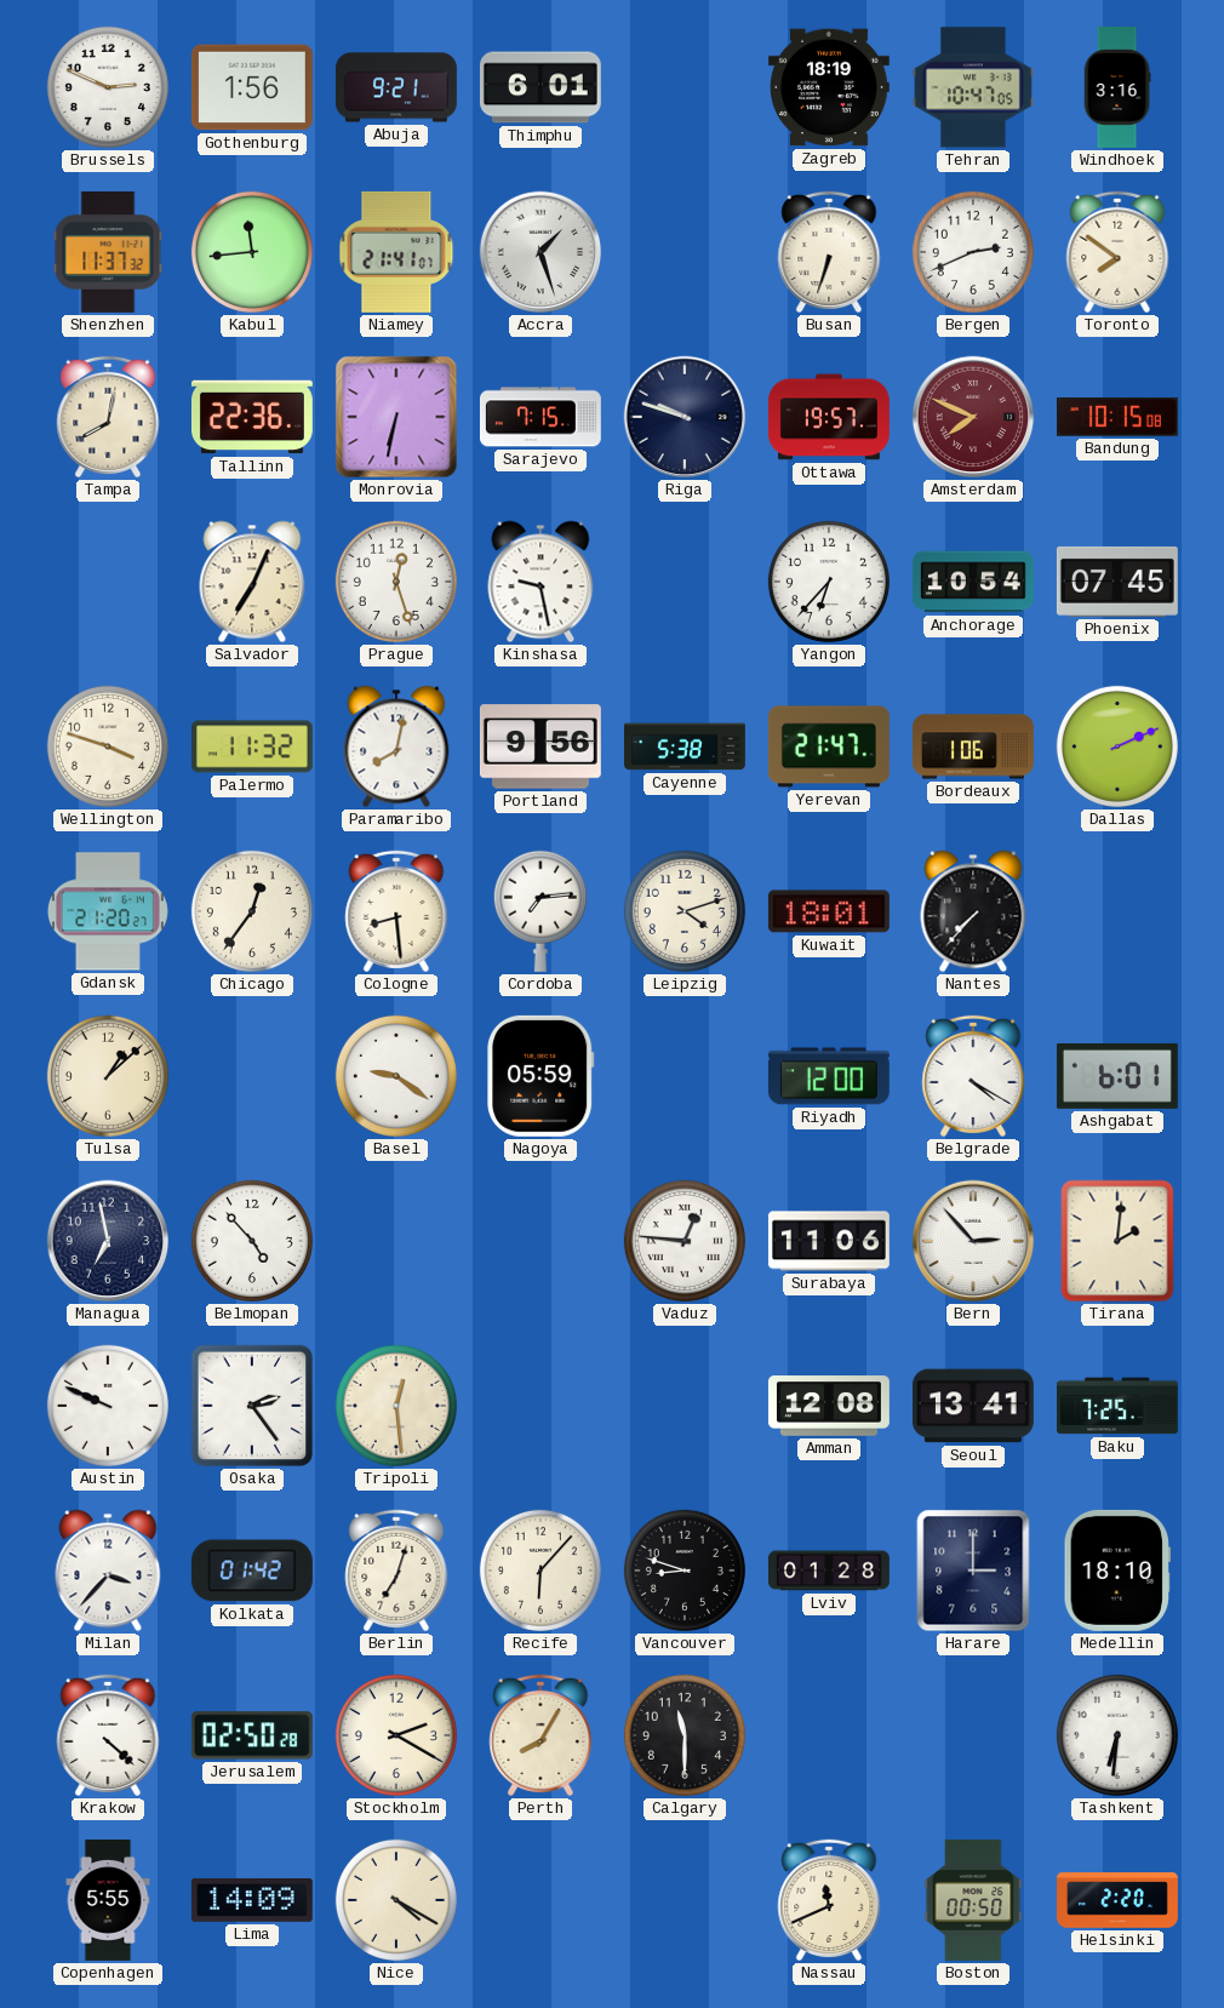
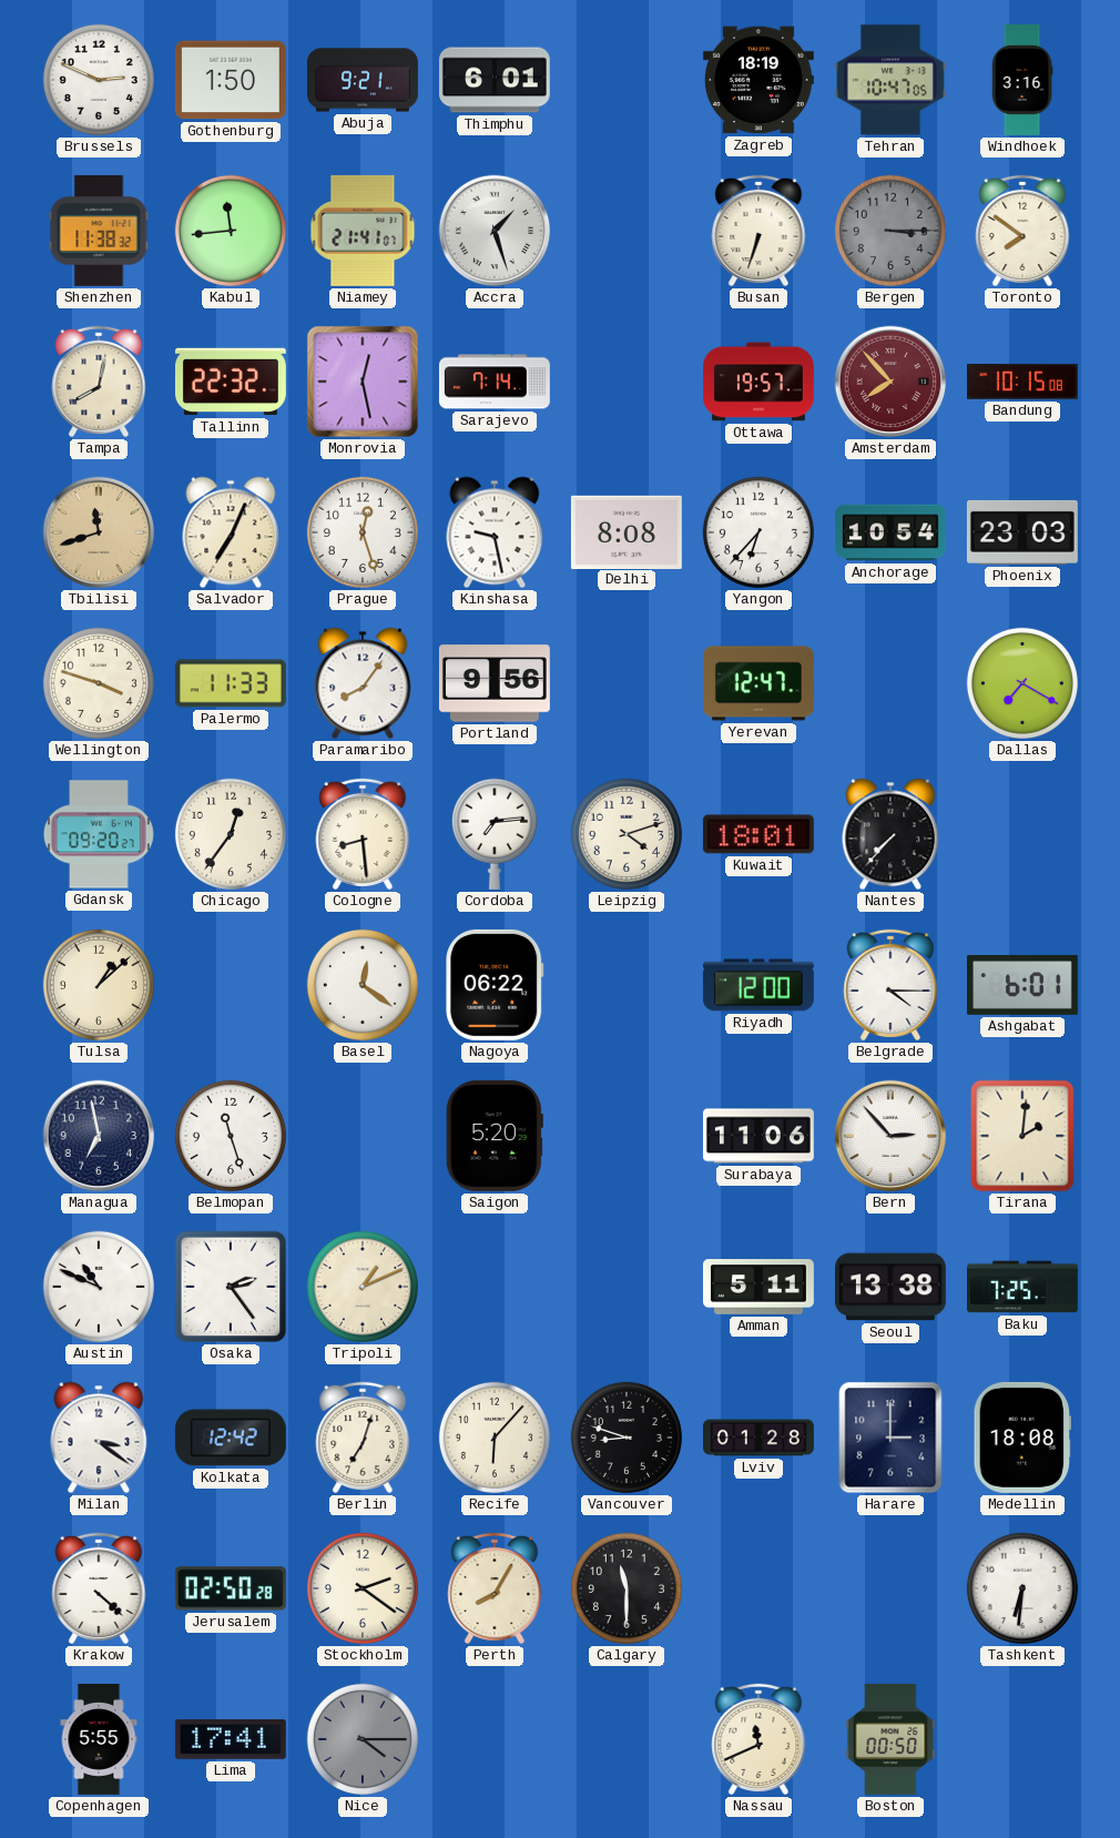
Gothenburg: 1:56 -> 1:50 (231, 80)
Shenzhen: 11:37 -> 11:38 (99, 231)
Bergen: 2:41 -> 3:15 (890, 231)
Bergen dial: white -> grey (890, 231)
Tallinn: 22:36 -> 22:32 (231, 382)
Monrovia: 6:32 -> 12:28 (363, 382)
Sarajevo: 7:15 -> 7:14 (495, 382)
Riga: 9:48 -> none (685, 417)
Amsterdam: 7:49 -> 7:53 (890, 382)
Tbilisi: none -> 11:42 (99, 532)
Delhi: none -> 8:08 (627, 531)
Phoenix: 07:45 -> 23:03 (1022, 532)
Palermo: 11:32 -> 11:33 (231, 683)
Paramaribo: 8:02 -> 8:06 (363, 683)
Cayenne: 5:38 -> none (686, 746)
Yerevan: 21:47 -> 12:47 (758, 683)
Bordeaux: 1:06 -> none (974, 746)
Dallas: 2:11 -> 7:20 (1022, 683)
Gdansk: 21:20 -> 09:20 (99, 834)
Basel: 9:21 -> 12:21 (363, 985)
Nagoya: 05:59 -> 06:22 (495, 985)
Belgrade: 4:20 -> 4:15 (890, 985)
Belmopan: 4:53 -> 11:27 (231, 1136)
Saigon: none -> 5:20 (495, 1136)
Vaduz: 12:46 -> none (685, 1241)
Austin: 9:49 -> 10:49 (99, 1287)
Tripoli: 12:29 -> 1:11 (363, 1287)
Amman: 12:08 -> 5:11 (758, 1287)
Seoul: 13:41 -> 13:38 (890, 1287)
Milan: 3:37 -> 3:21 (99, 1438)
Kolkata: 01:42 -> 12:42 (231, 1438)
Medellin: 18:10 -> 18:08 (1022, 1438)
Stockholm: 2:20 -> 2:21 (363, 1588)
Lima: 14:09 -> 17:41 (231, 1739)
Nice: 4:20 -> 4:15 (363, 1739)
Nice dial: cream -> grey (363, 1739)
Helsinki: 2:20 -> none (1119, 1900)
